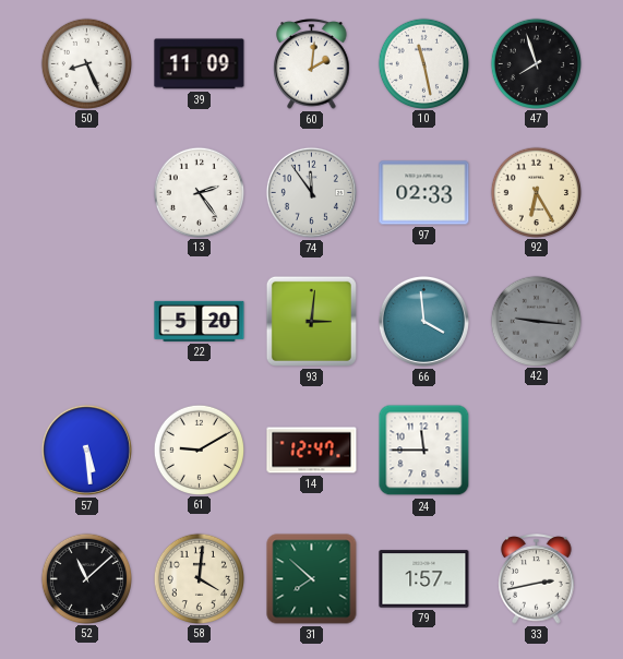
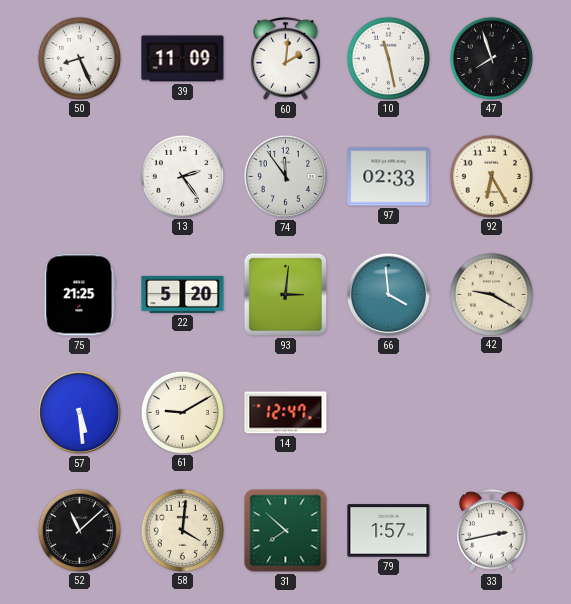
75: none -> 21:25 (80, 295)
42: 9:16 -> 9:20 (491, 294)
42 dial: grey -> cream (491, 294)
24: 11:45 -> none (424, 451)
